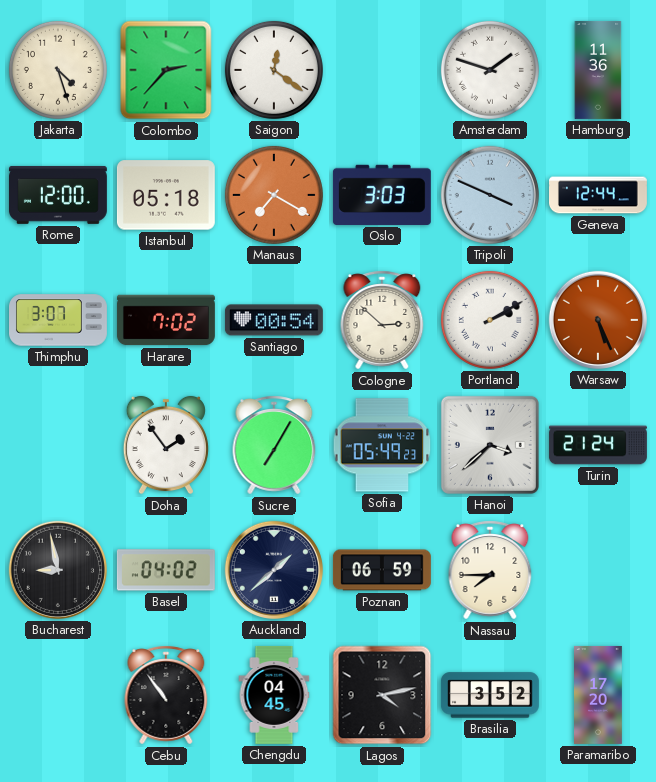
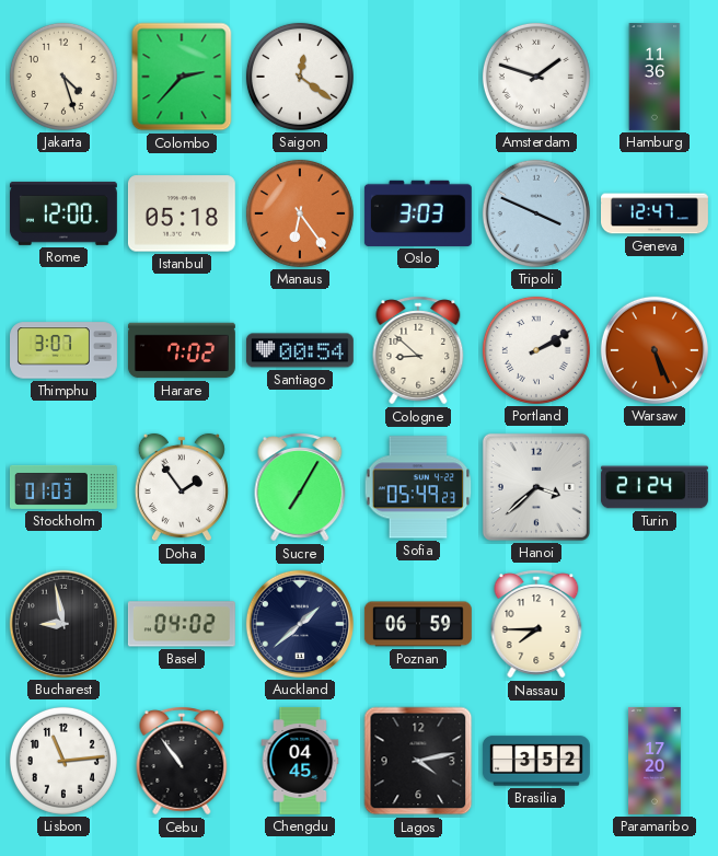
Manaus: 7:20 -> 6:24 (300, 213)
Geneva: 12:44 -> 12:47 (656, 213)
Cologne: 2:52 -> 8:52 (418, 350)
Stockholm: none -> 01:03 (63, 487)
Lisbon: none -> 11:14 (63, 761)
